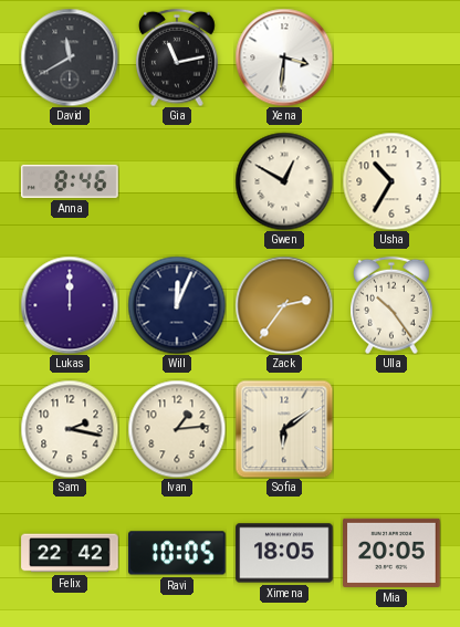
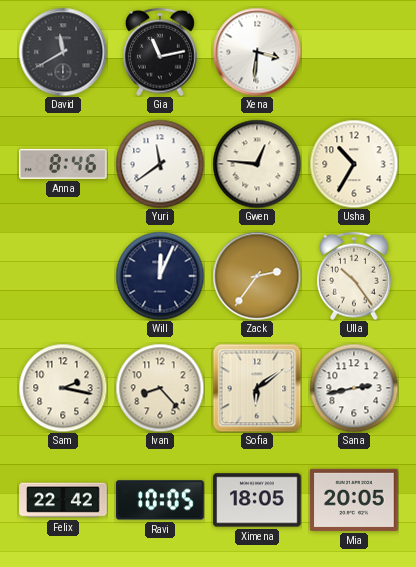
Yuri: none -> 11:39 (160, 164)
Gwen: 12:50 -> 12:46 (257, 164)
Lukas: 12:00 -> none (70, 305)
Ivan: 1:14 -> 8:23 (160, 388)
Sana: none -> 2:43 (354, 388)
